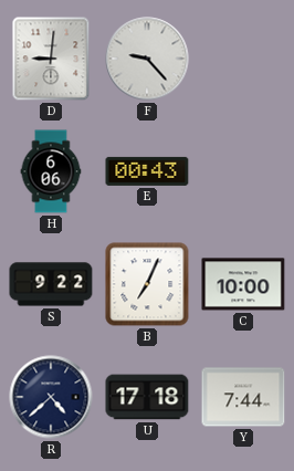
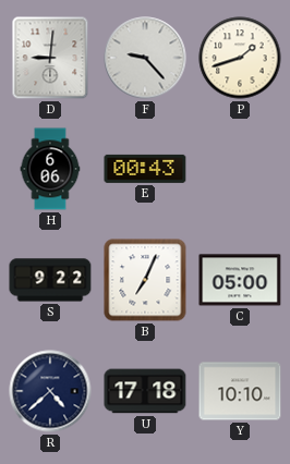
P: none -> 1:42 (240, 58)
C: 10:00 -> 05:00 (240, 280)
Y: 7:44 -> 10:10 (240, 391)
